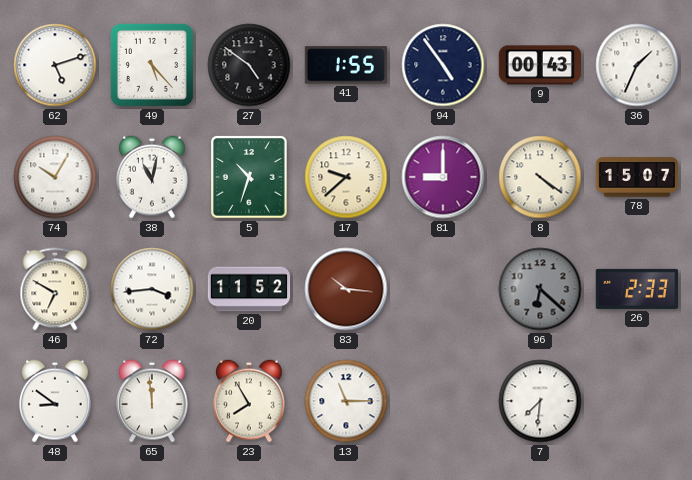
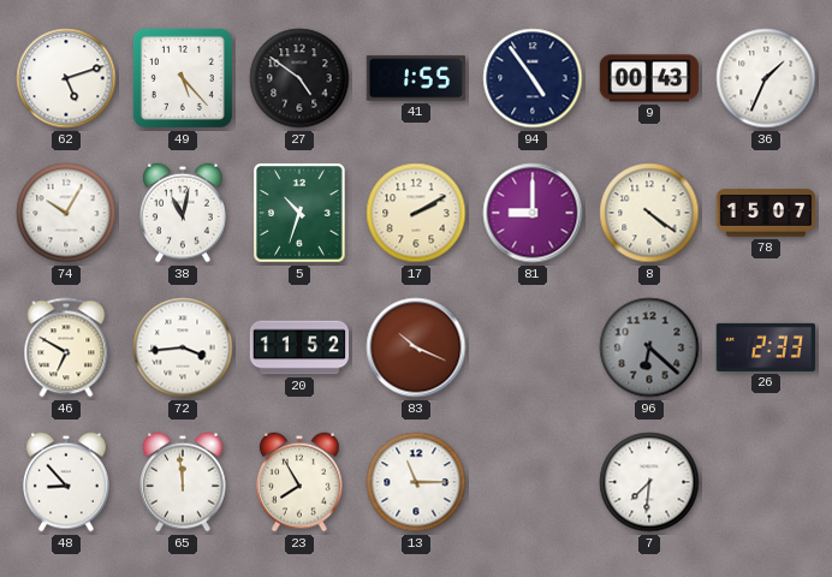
17: 9:38 -> 2:10 (416, 213)
83: 10:16 -> 10:19 (416, 347)
48: 8:51 -> 8:53 (67, 482)
